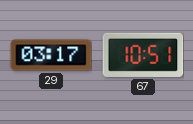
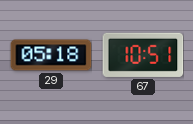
29: 03:17 -> 05:18 (51, 55)
